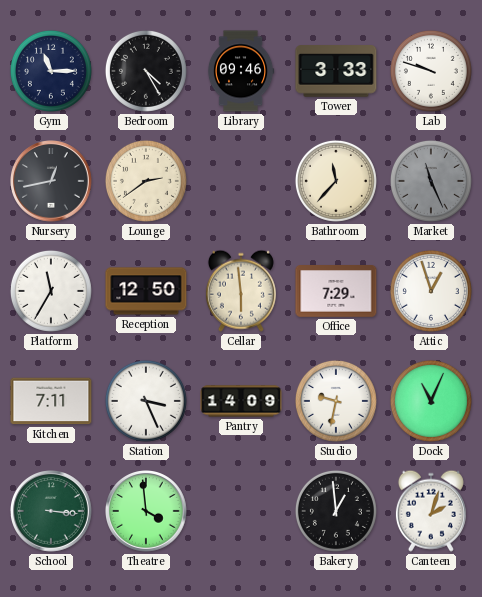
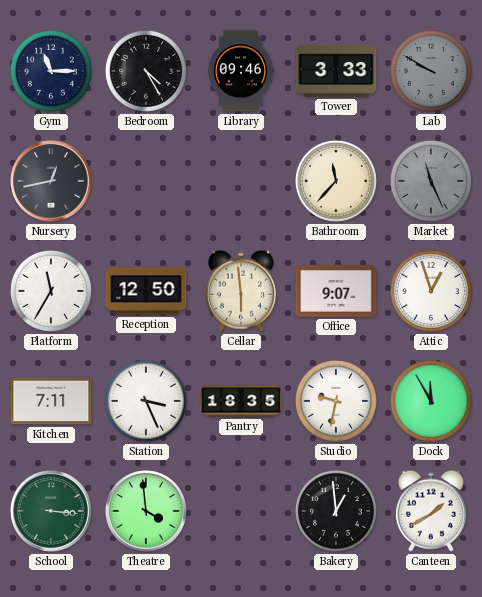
Lab: 9:48 -> 9:50 (431, 71)
Lab dial: white -> grey (431, 71)
Lounge: 2:39 -> none (146, 181)
Office: 7:29 -> 9:07 (336, 291)
Pantry: 14:09 -> 18:35 (241, 401)
Dock: 11:04 -> 11:55 (431, 401)
Canteen: 2:03 -> 1:40 (431, 511)
